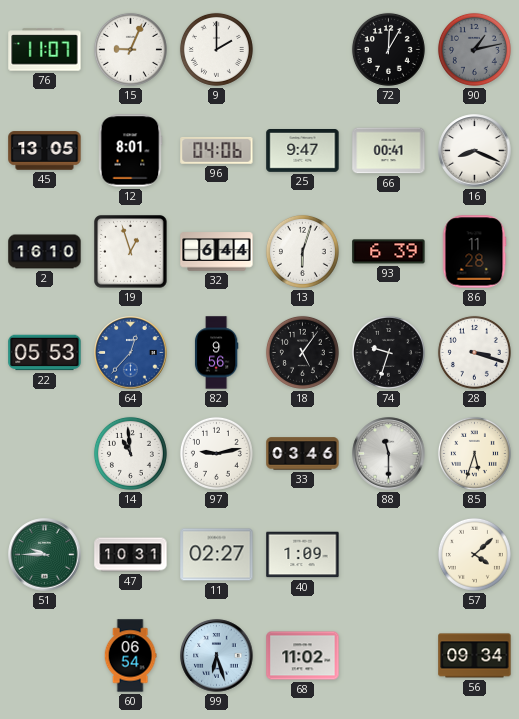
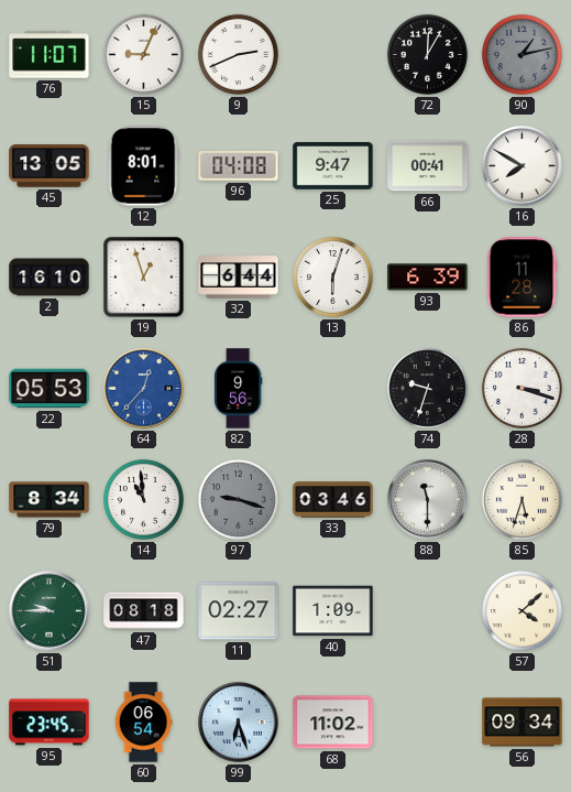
9: 2:00 -> 2:41 (238, 54)
96: 04:06 -> 04:08 (239, 165)
16: 8:19 -> 7:50 (523, 166)
18: 5:06 -> none (302, 352)
79: none -> 8:34 (50, 500)
97: 9:13 -> 9:18 (238, 499)
97 dial: white -> grey (238, 499)
47: 10:31 -> 08:18 (144, 611)
95: none -> 23:45 (50, 723)
